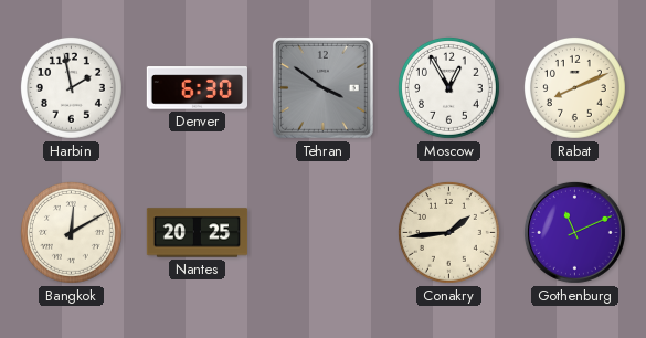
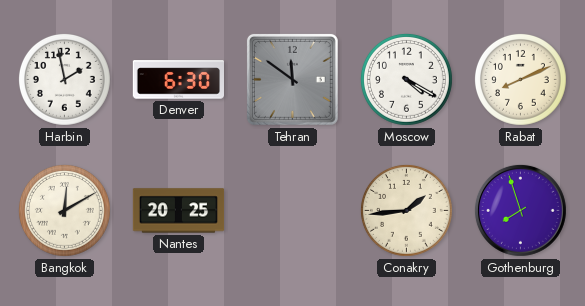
Tehran: 3:51 -> 11:51 (292, 79)
Moscow: 12:55 -> 4:20 (406, 79)
Gothenburg: 11:11 -> 7:57 (520, 210)
